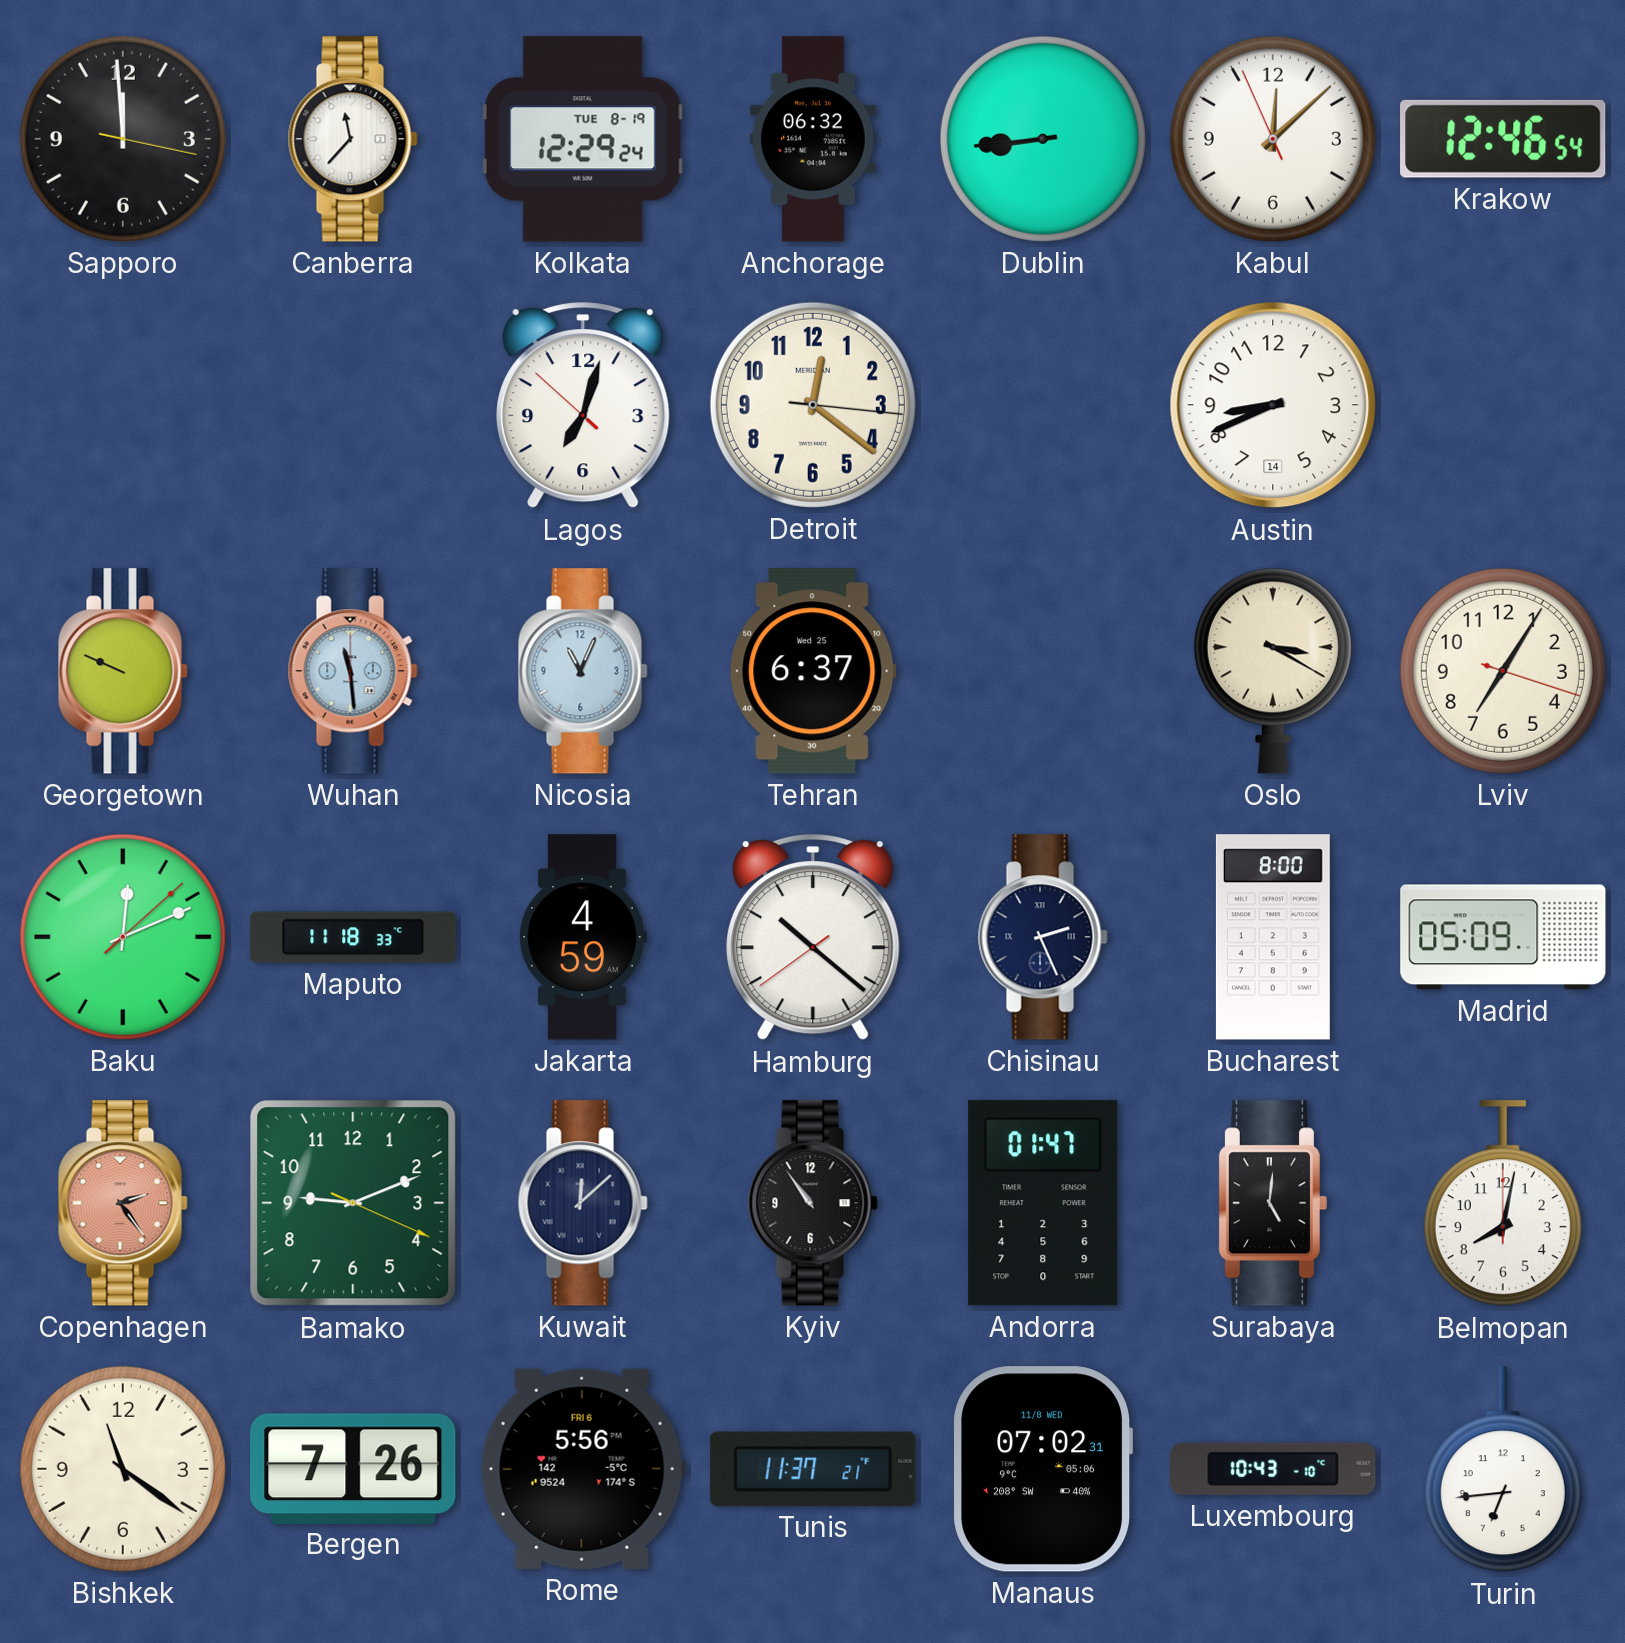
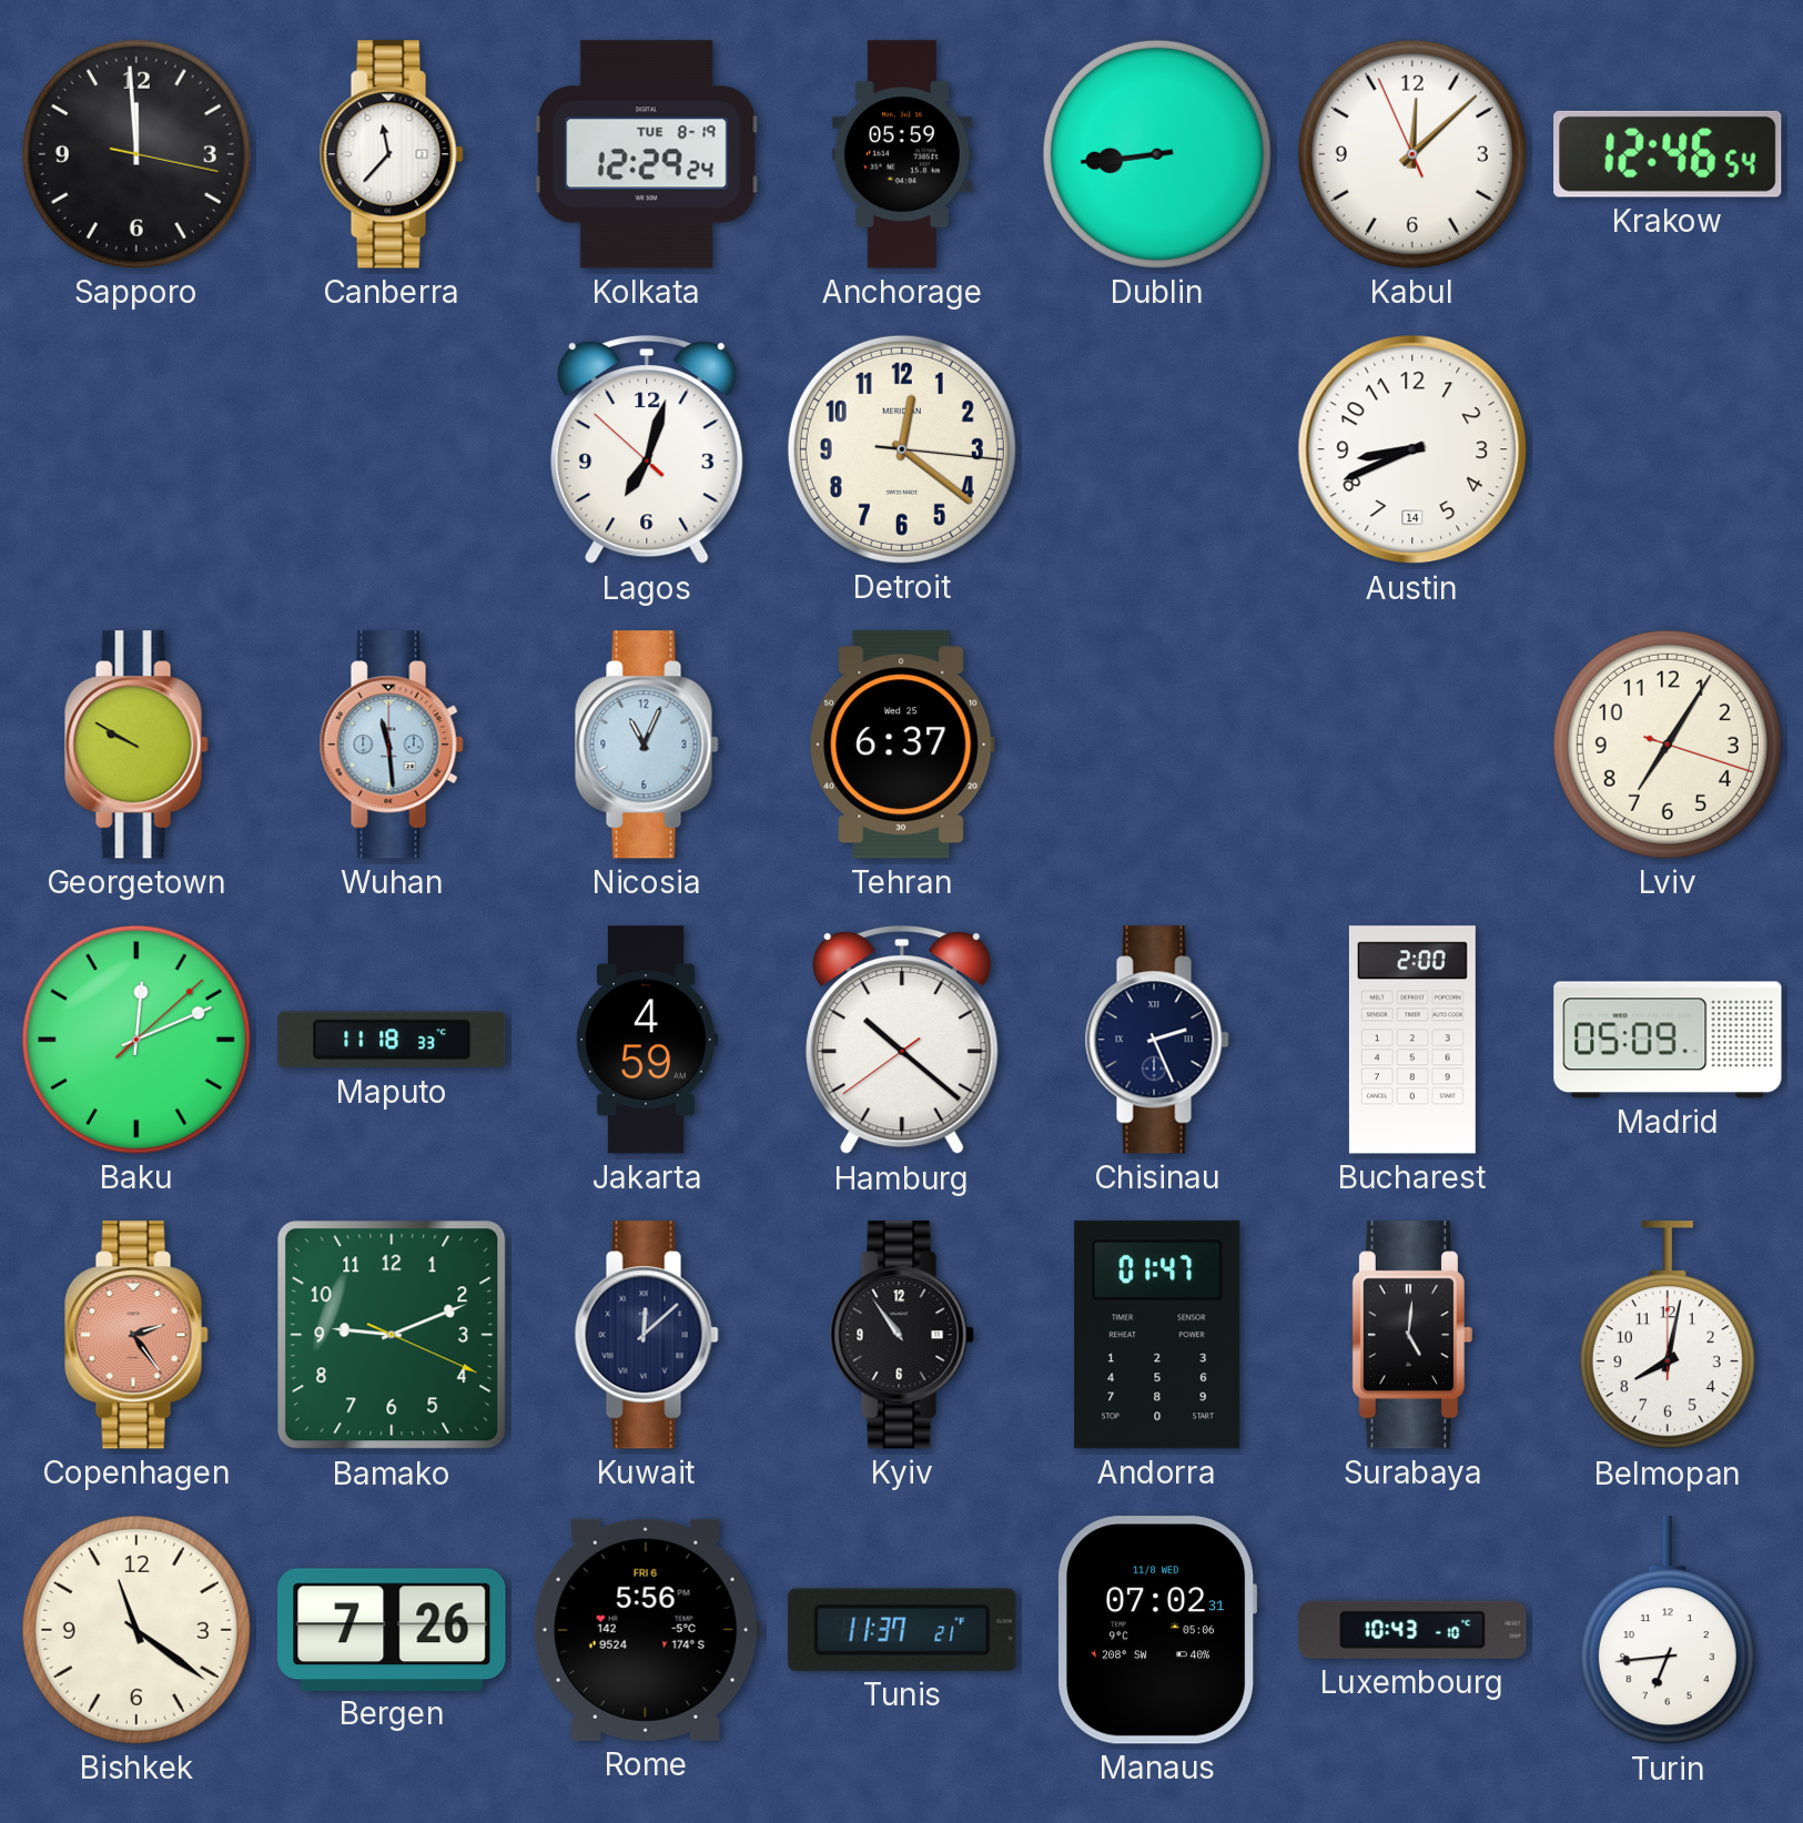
Anchorage: 06:32 -> 05:59 (902, 154)
Georgetown: 9:49 -> 9:50 (136, 745)
Oslo: 3:20 -> none (1273, 671)
Bucharest: 8:00 -> 2:00 (1412, 1040)
